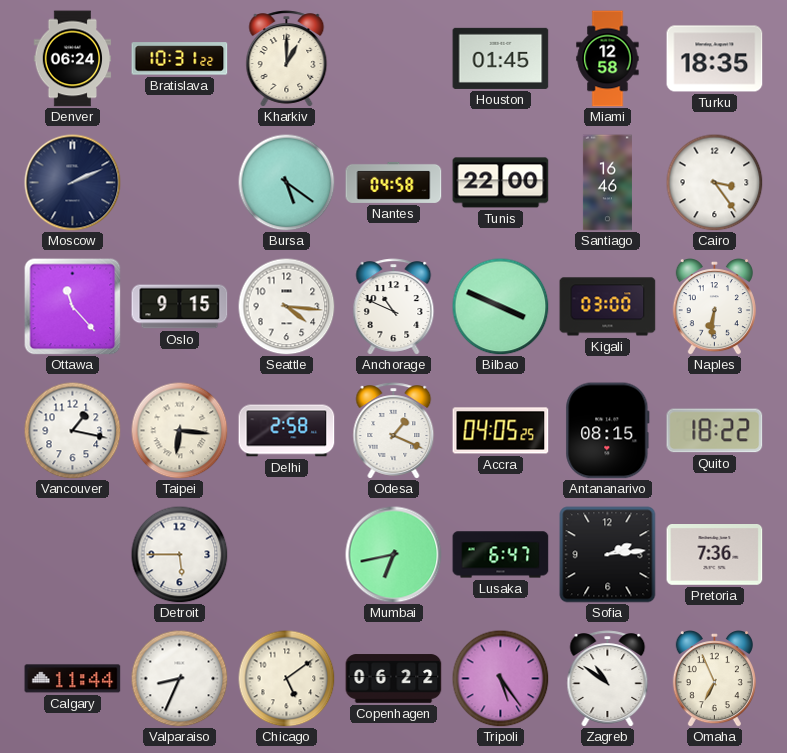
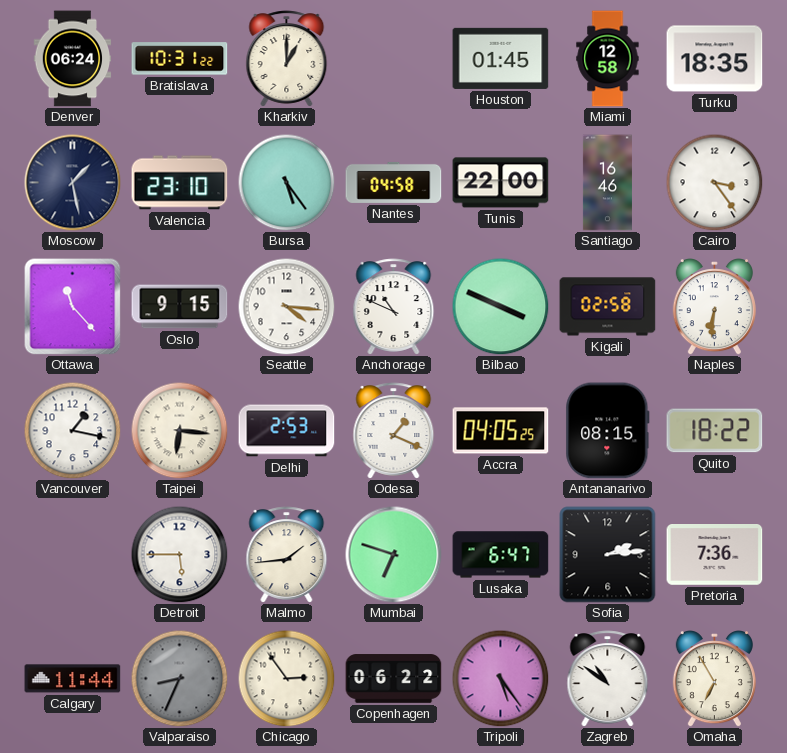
Moscow: 2:11 -> 1:28 (73, 183)
Valencia: none -> 23:10 (180, 183)
Bursa: 5:21 -> 5:24 (286, 182)
Kigali: 03:00 -> 02:58 (608, 307)
Delhi: 2:58 -> 2:53 (287, 431)
Malmo: none -> 1:44 (287, 555)
Mumbai: 6:43 -> 6:48 (394, 555)
Valparaiso dial: white -> grey (179, 678)
Chicago: 5:09 -> 2:54 (286, 678)
Omaha: 6:56 -> 6:55 (714, 679)
